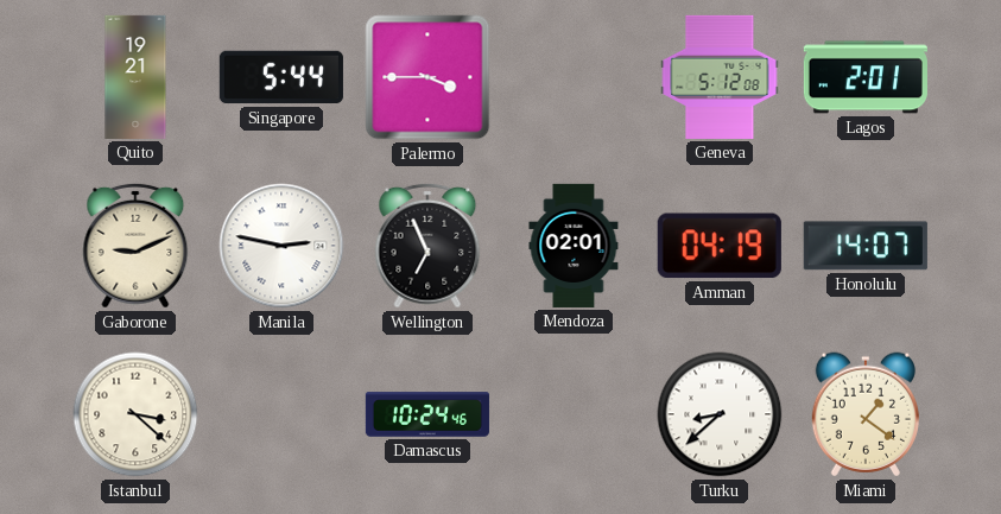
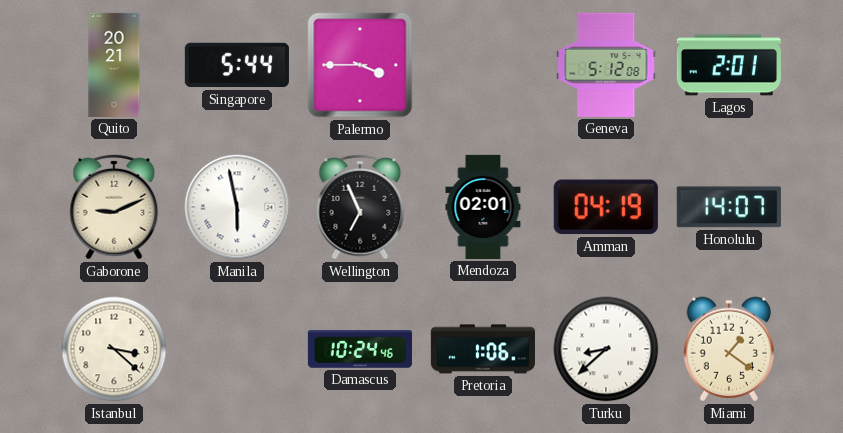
Quito: 19:21 -> 20:21 (114, 65)
Manila: 2:47 -> 5:58 (237, 207)
Pretoria: none -> 1:06 (483, 349)
